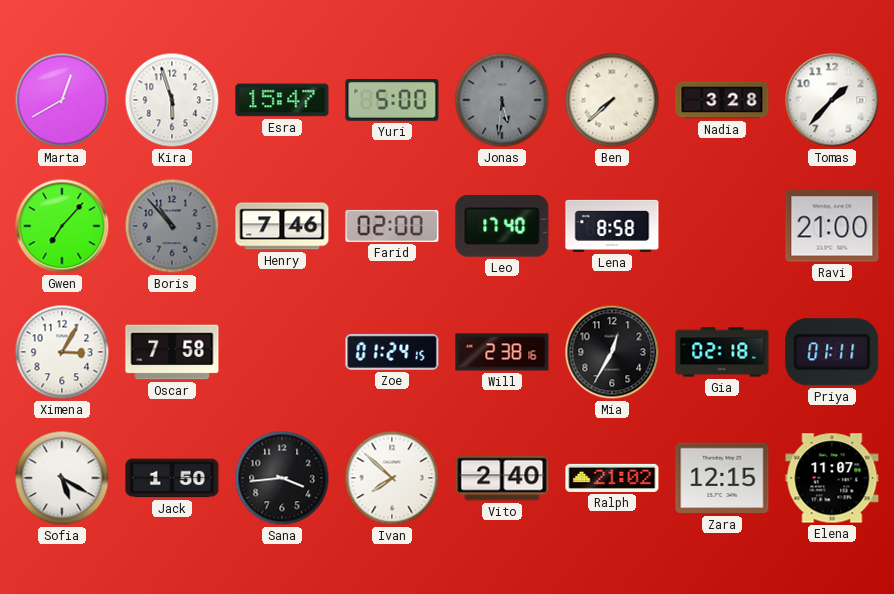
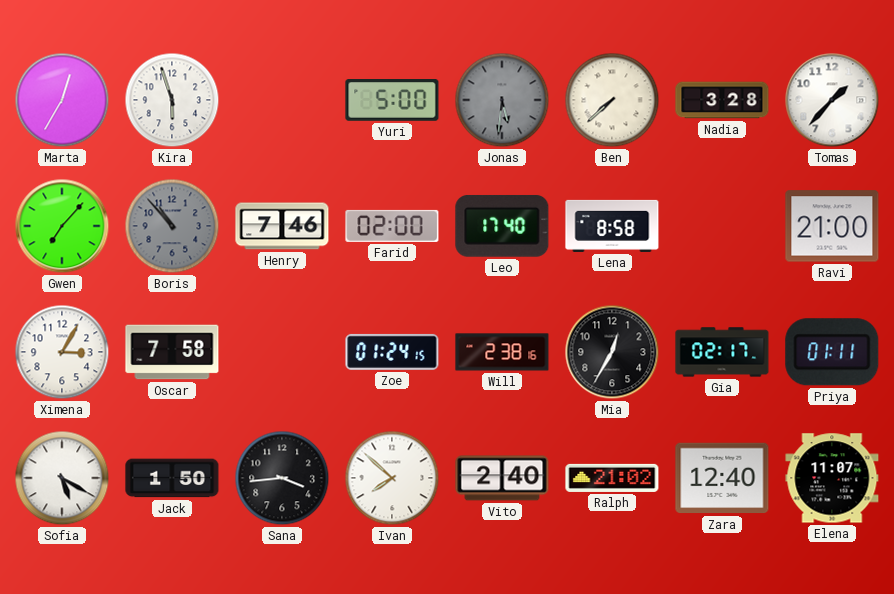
Marta: 12:40 -> 12:35 (62, 100)
Esra: 15:47 -> none (282, 100)
Gia: 02:18 -> 02:17 (722, 352)
Zara: 12:15 -> 12:40 (722, 478)
